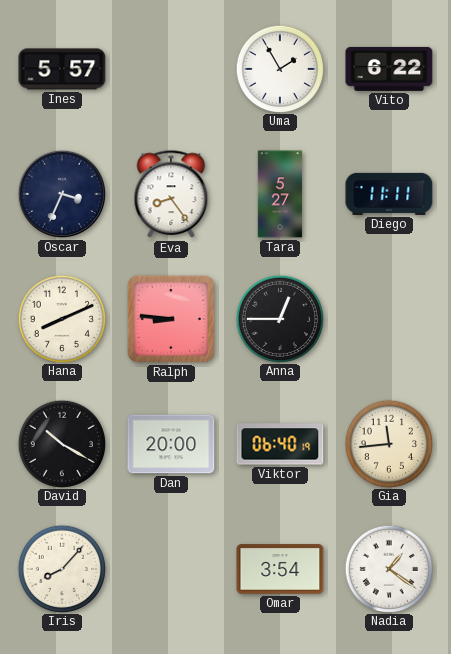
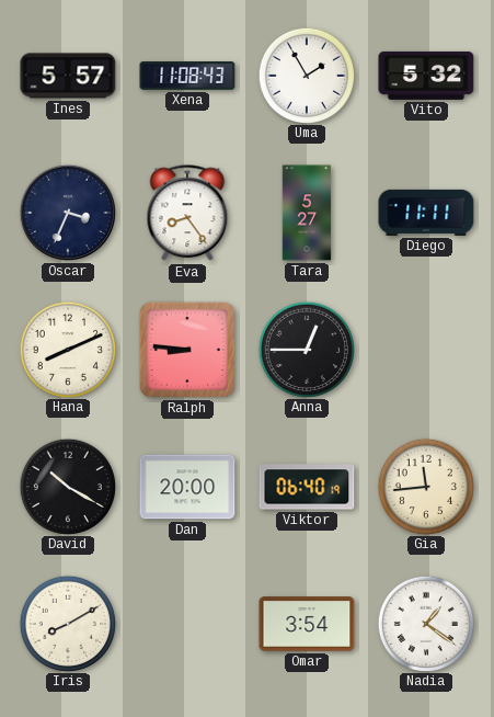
Xena: none -> 11:08 (187, 76)
Vito: 6:22 -> 5:32 (426, 76)
Iris: 8:07 -> 8:10 (67, 623)
